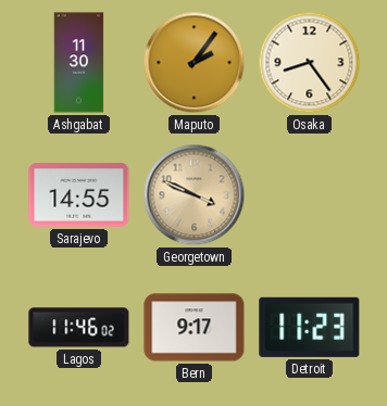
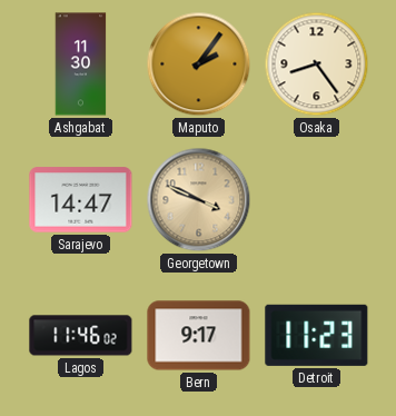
Sarajevo: 14:55 -> 14:47 (81, 200)
